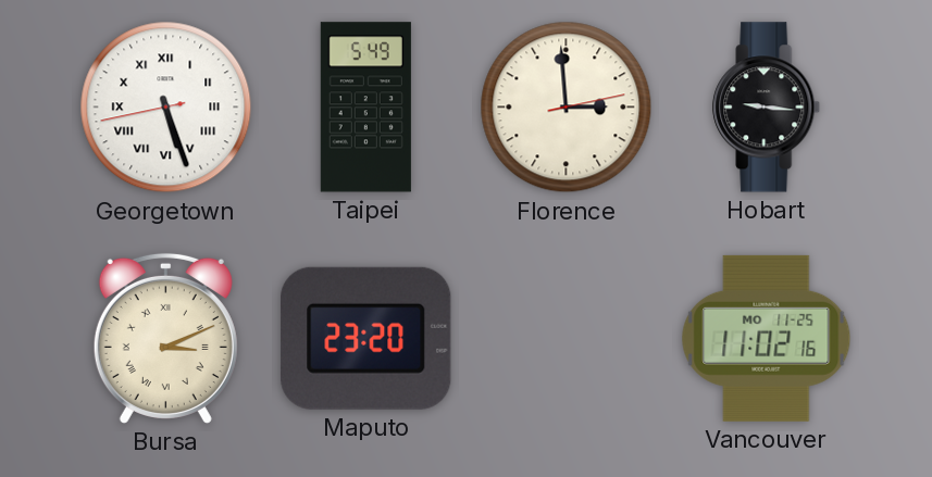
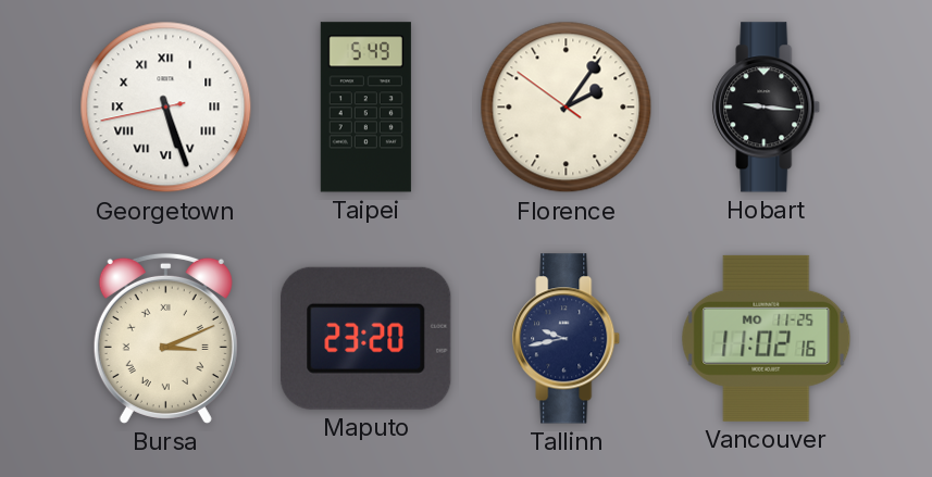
Florence: 2:59 -> 2:05 (567, 108)
Tallinn: none -> 9:43 (567, 339)
